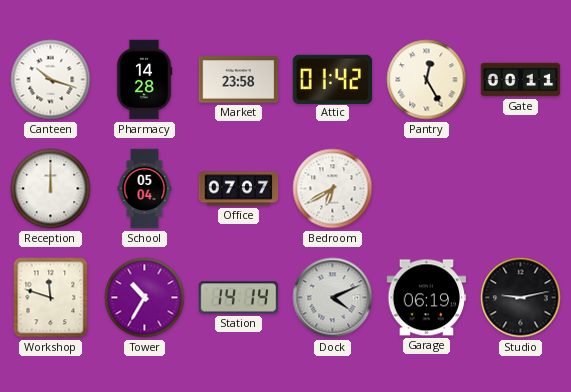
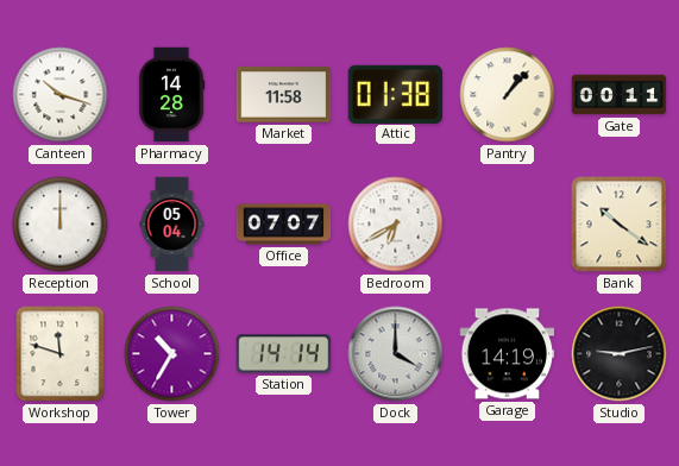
Market: 23:58 -> 11:58 (284, 95)
Attic: 01:42 -> 01:38 (396, 94)
Pantry: 12:25 -> 1:07 (508, 95)
Bank: none -> 10:21 (620, 225)
Dock: 4:11 -> 4:00 (396, 354)
Garage: 06:19 -> 14:19 (508, 354)
